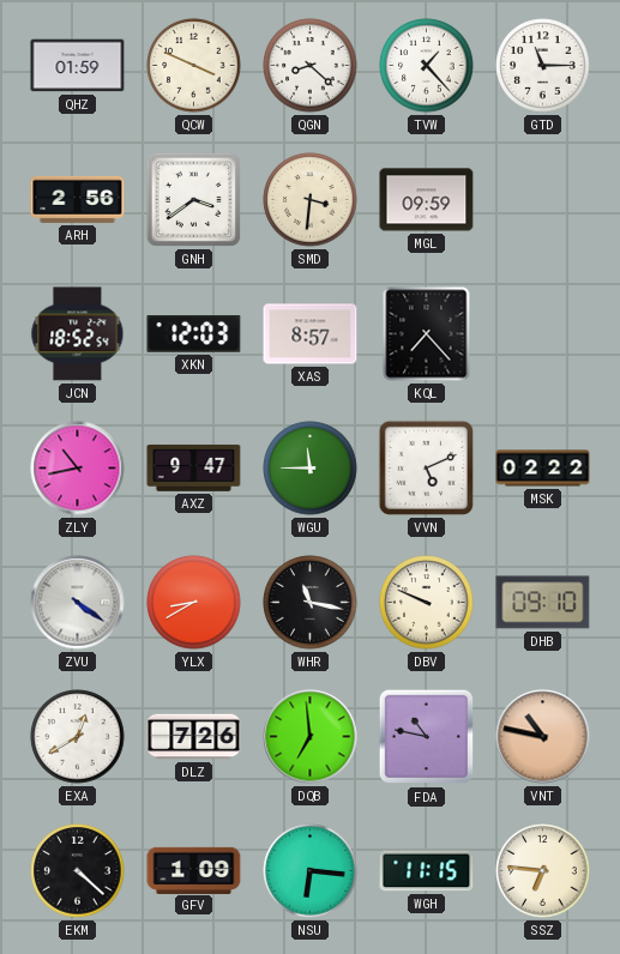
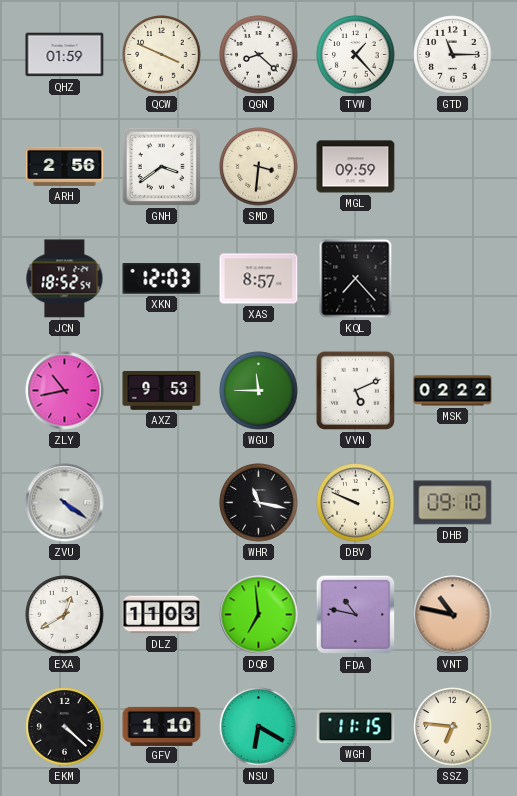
AXZ: 9:47 -> 9:53 (162, 390)
YLX: 8:40 -> none (194, 603)
DLZ: 7:26 -> 11:03 (162, 615)
GFV: 1:09 -> 1:10 (162, 726)
NSU: 6:16 -> 6:20 (259, 727)
